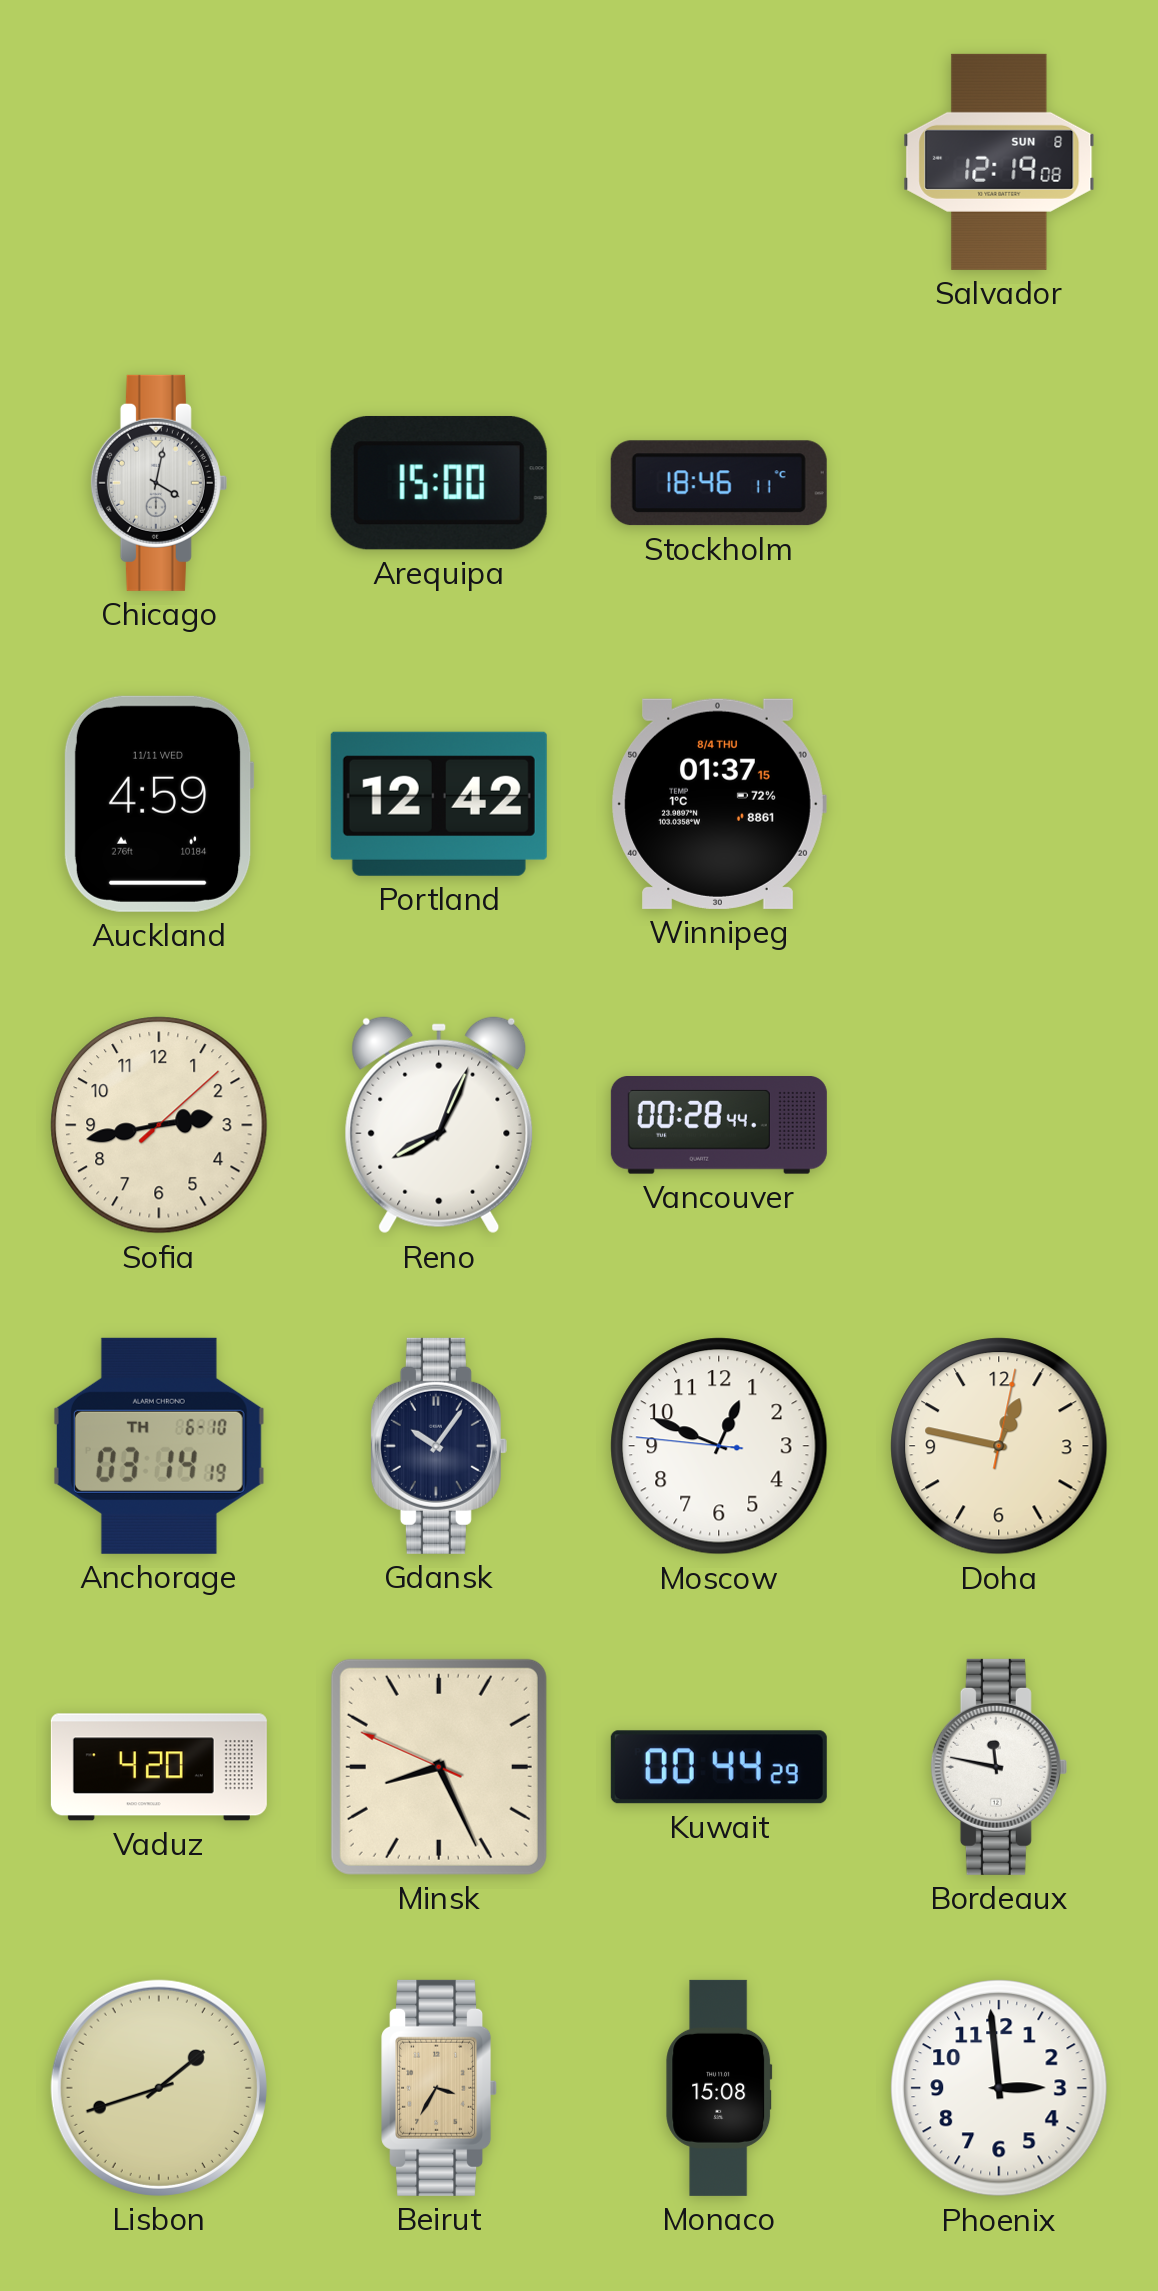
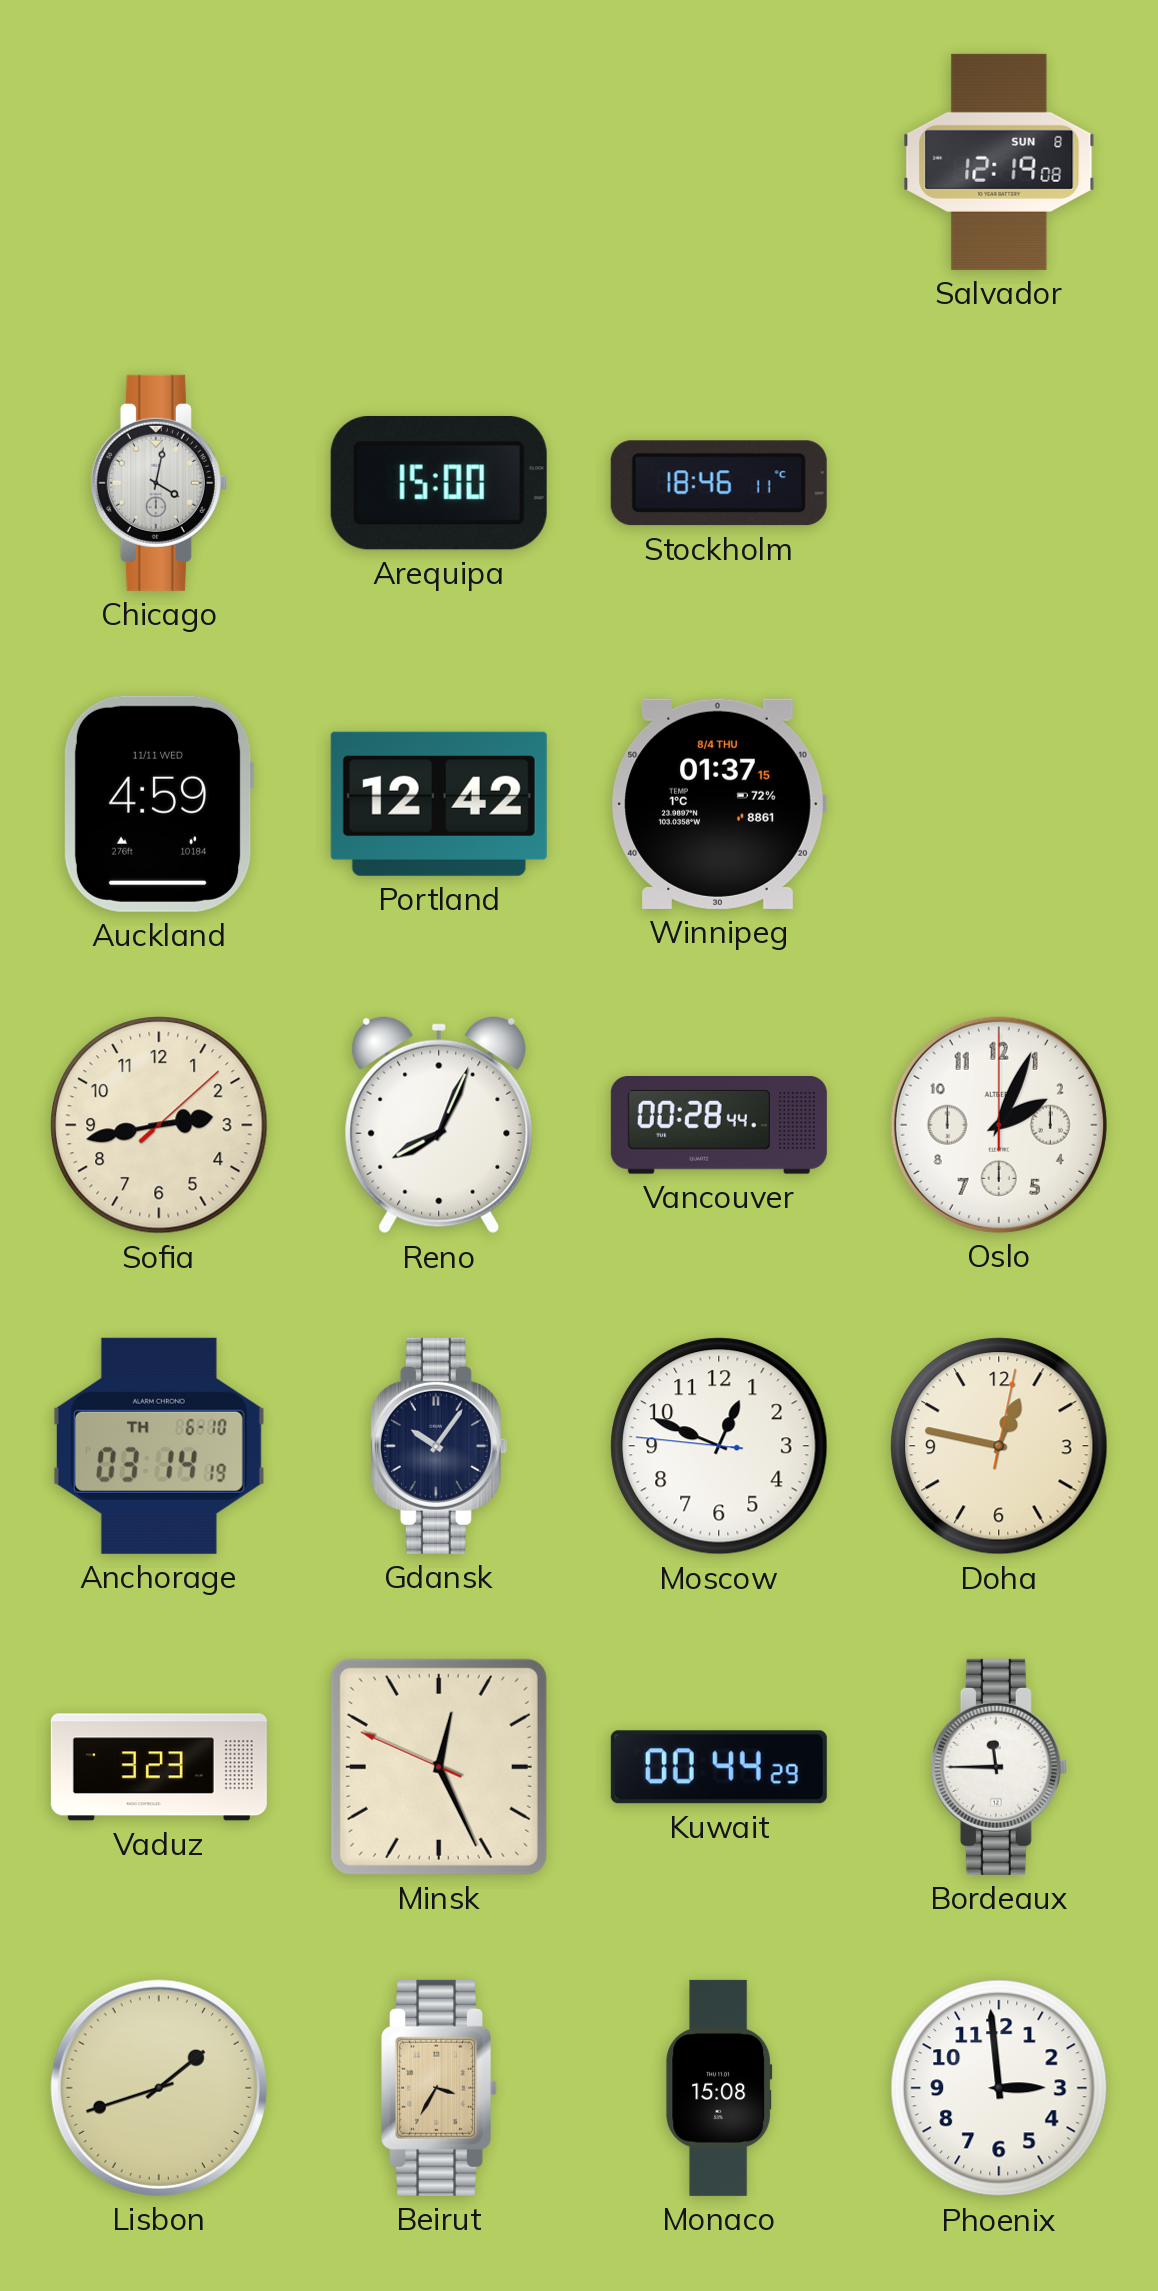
Oslo: none -> 2:04 (999, 1125)
Vaduz: 4:20 -> 3:23 (159, 1767)
Minsk: 8:25 -> 12:25 (439, 1767)
Bordeaux: 11:47 -> 11:45 (999, 1767)
